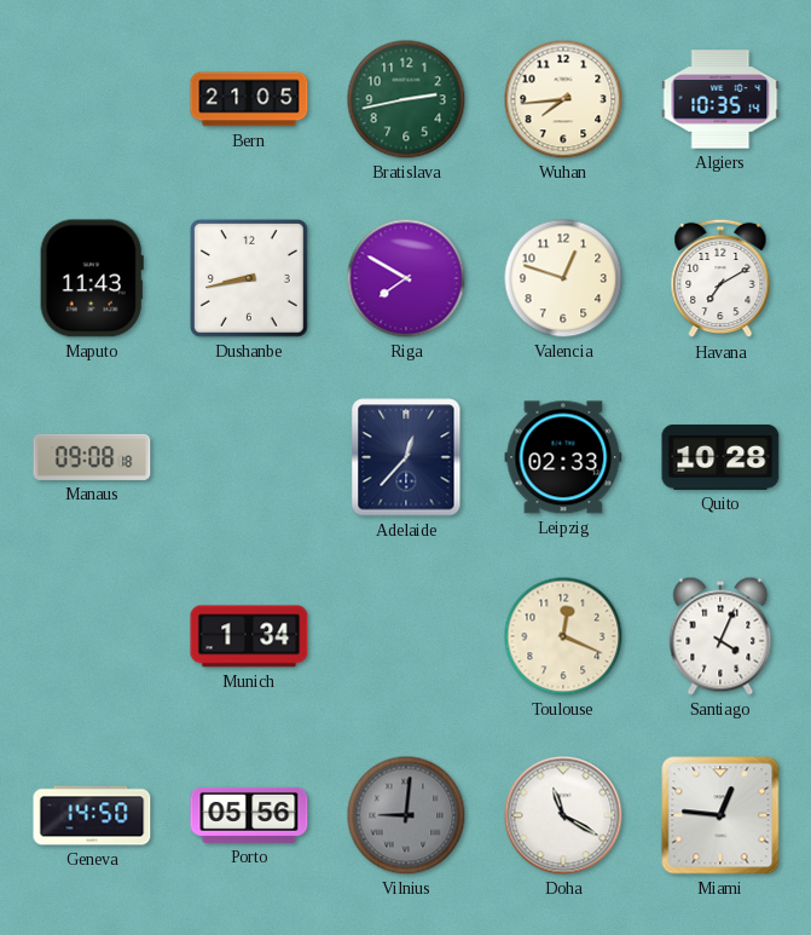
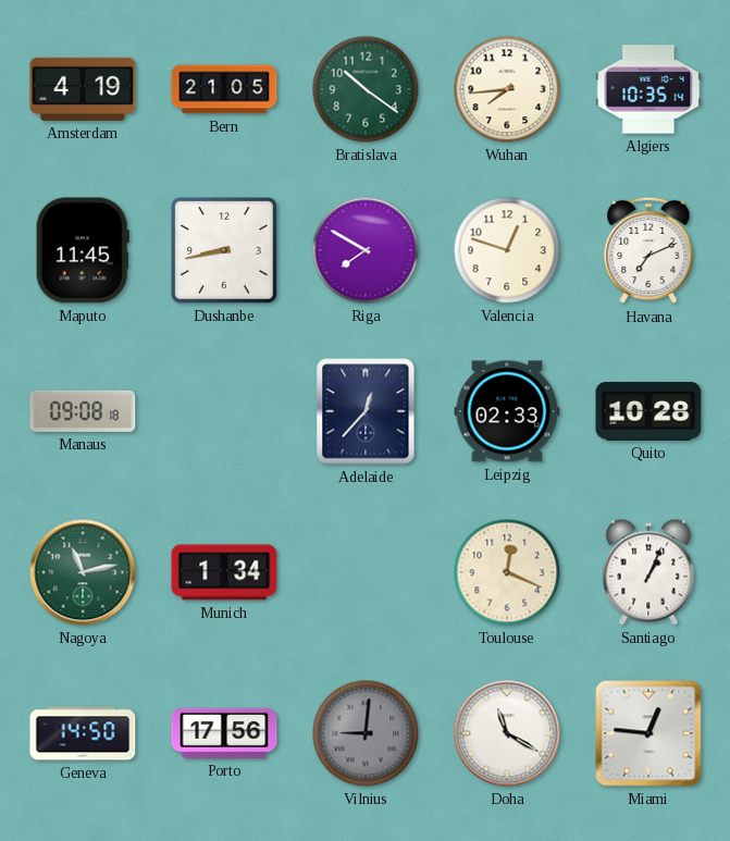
Amsterdam: none -> 4:19 (83, 89)
Bratislava: 2:43 -> 10:21 (366, 89)
Maputo: 11:43 -> 11:45 (83, 250)
Havana: 7:10 -> 7:11 (648, 250)
Nagoya: none -> 11:13 (83, 572)
Santiago: 4:04 -> 1:04 (648, 572)
Porto: 05:56 -> 17:56 (224, 733)
